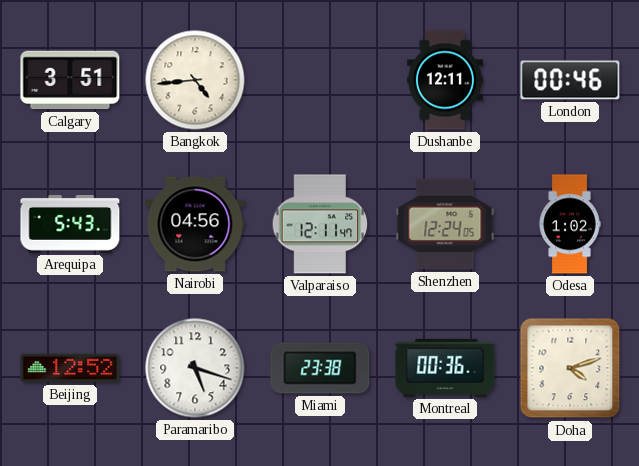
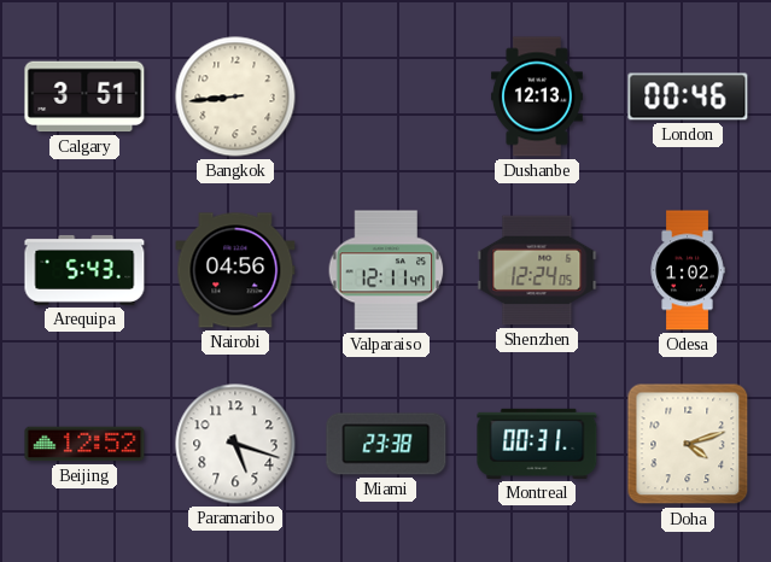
Bangkok: 4:44 -> 8:44 (235, 96)
Dushanbe: 12:11 -> 12:13 (537, 96)
Montreal: 00:36 -> 00:31 (537, 444)
